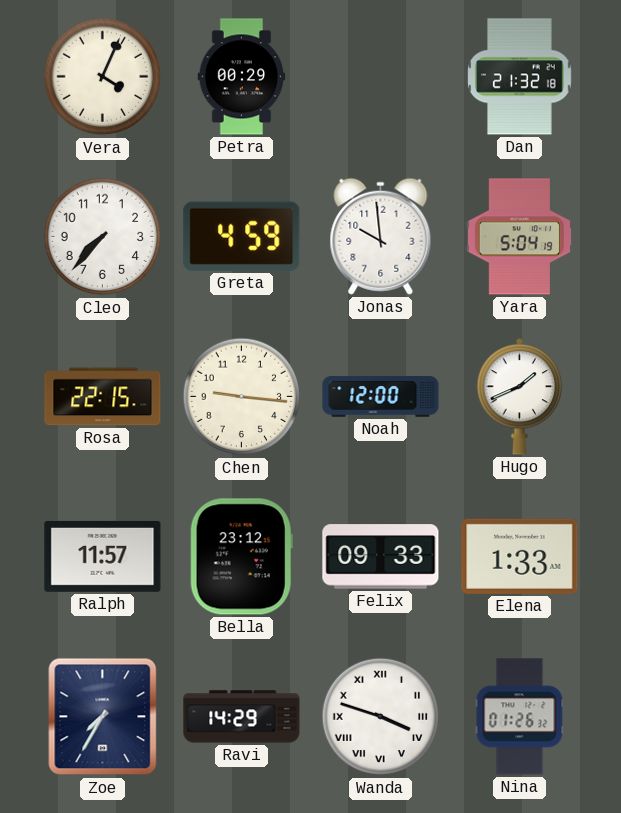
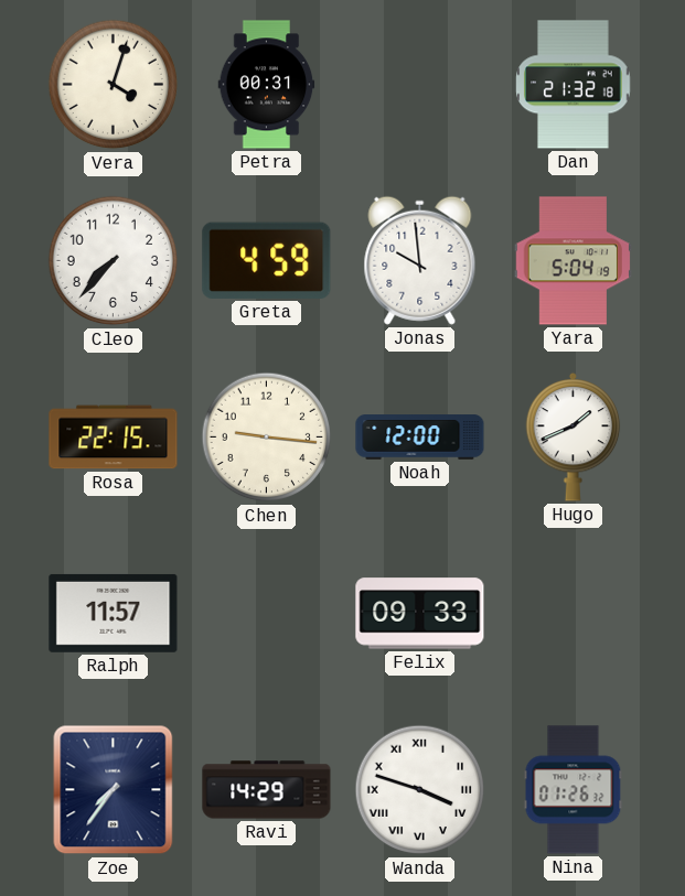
Vera: 4:04 -> 4:03 (114, 85)
Petra: 00:29 -> 00:31 (267, 85)
Bella: 23:12 -> none (241, 557)
Elena: 1:33 -> none (520, 556)
Zoe: 7:35 -> 7:36 (114, 790)
